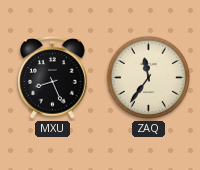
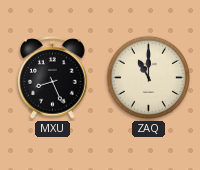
ZAQ: 11:36 -> 11:00 (149, 78)
